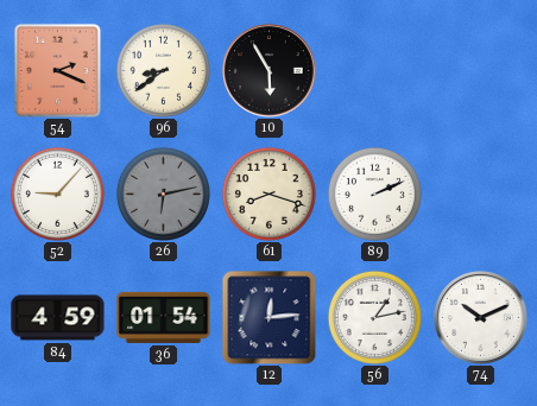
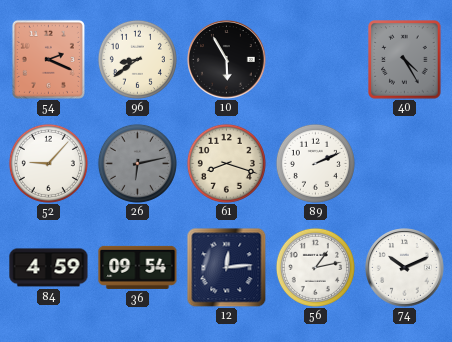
40: none -> 4:25 (405, 60)
36: 01:54 -> 09:54 (138, 267)
